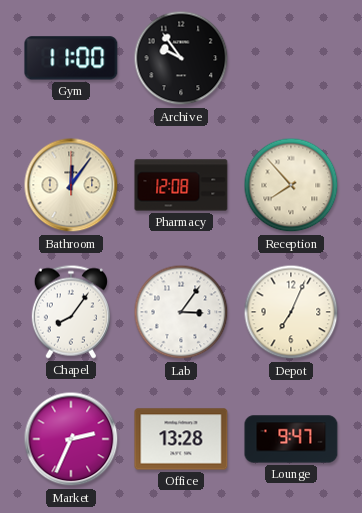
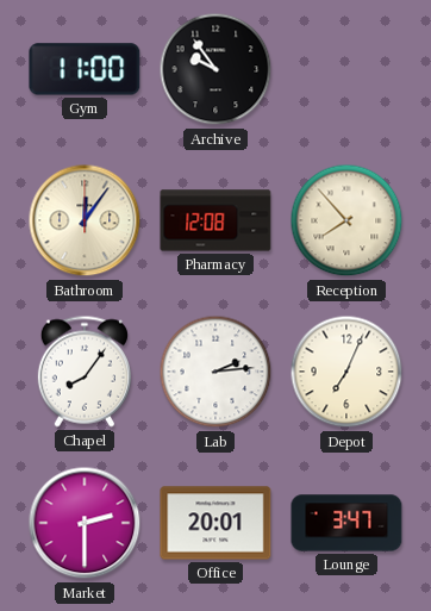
Lab: 3:06 -> 2:14 (215, 372)
Market: 2:34 -> 2:30 (85, 523)
Office: 13:28 -> 20:01 (215, 523)
Lounge: 9:47 -> 3:47 (346, 523)
